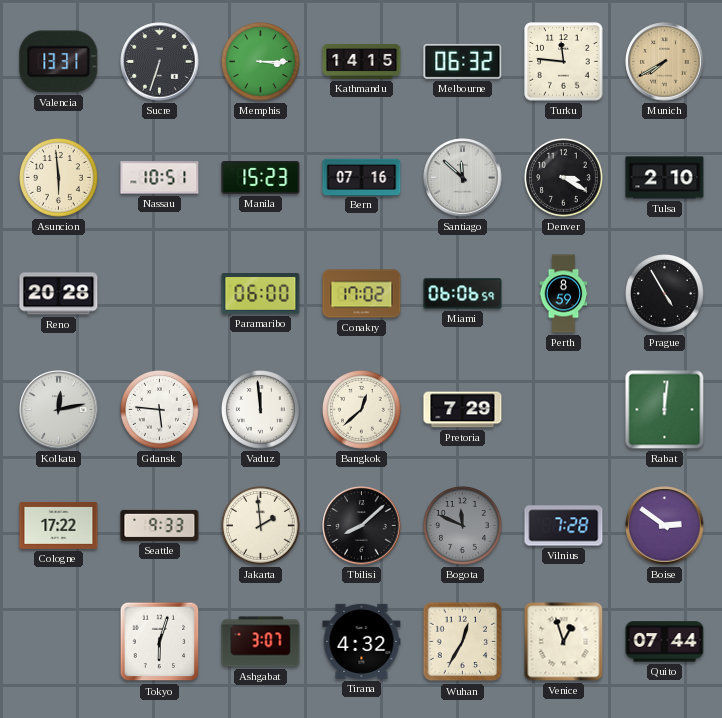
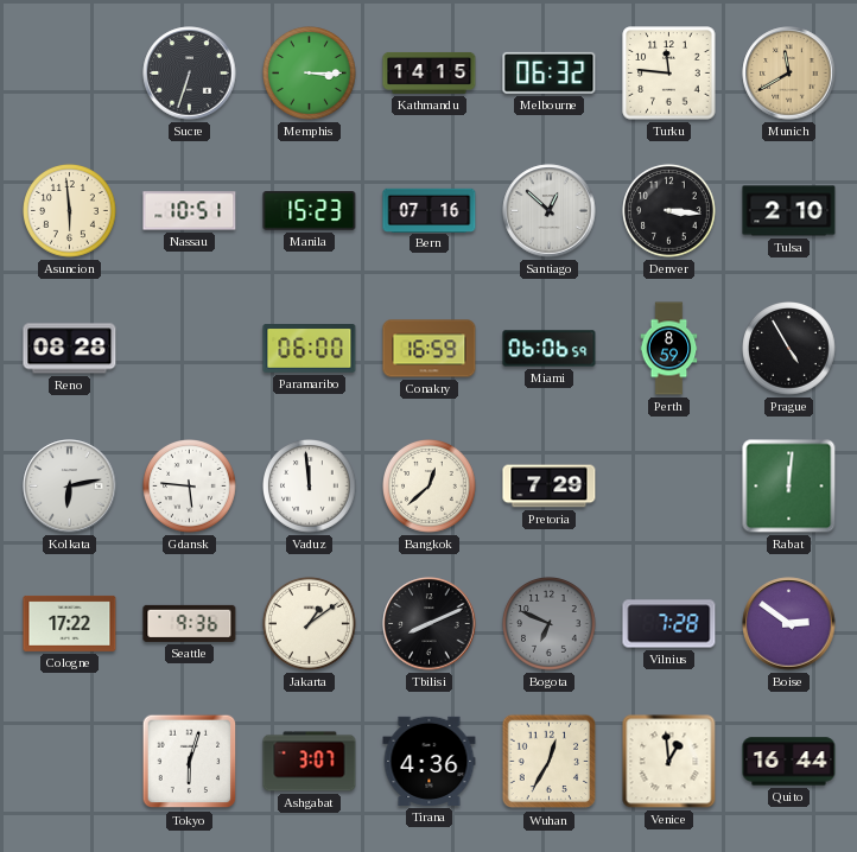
Valencia: 13:31 -> none (59, 62)
Munich: 7:40 -> 11:40 (789, 74)
Santiago: 11:52 -> 12:52 (550, 211)
Denver: 3:20 -> 3:16 (669, 211)
Reno: 20:28 -> 08:28 (70, 349)
Conakry: 17:02 -> 16:59 (430, 349)
Kolkata: 12:13 -> 6:13 (70, 487)
Seattle: 9:33 -> 9:36 (190, 623)
Jakarta: 1:59 -> 1:09 (310, 624)
Tbilisi: 8:08 -> 8:11 (430, 624)
Bogota: 11:49 -> 6:49 (550, 624)
Tirana: 4:32 -> 4:36 (430, 761)
Venice: 12:57 -> 12:59 (669, 762)
Quito: 07:44 -> 16:44 (789, 762)
